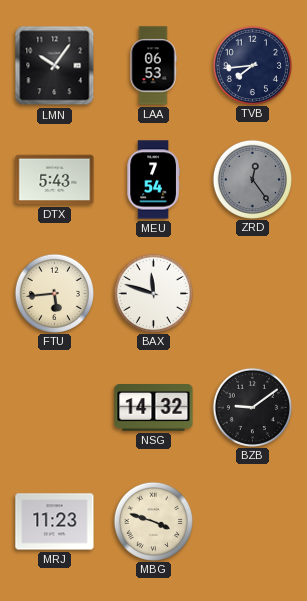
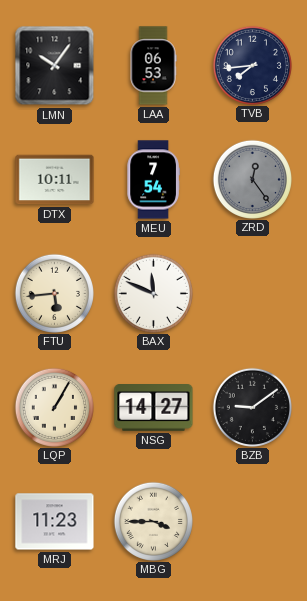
DTX: 5:43 -> 10:11 (55, 180)
BAX: 11:48 -> 11:49 (153, 293)
LQP: none -> 1:05 (54, 407)
NSG: 14:32 -> 14:27 (154, 408)
MBG: 3:48 -> 3:45 (153, 521)
